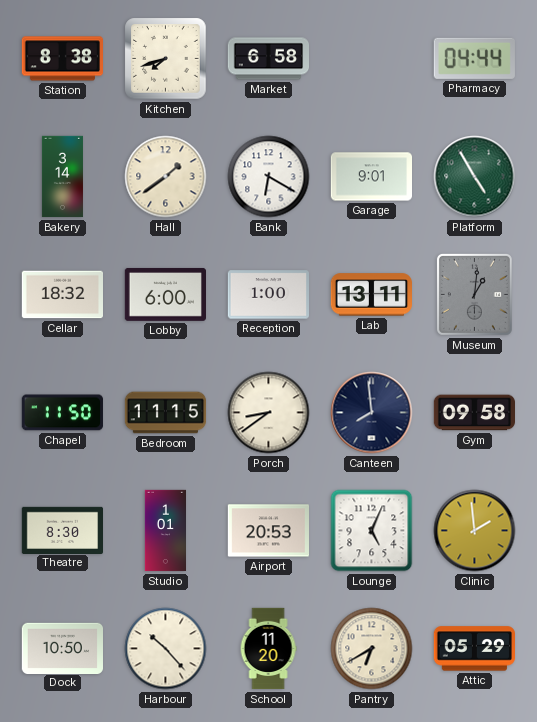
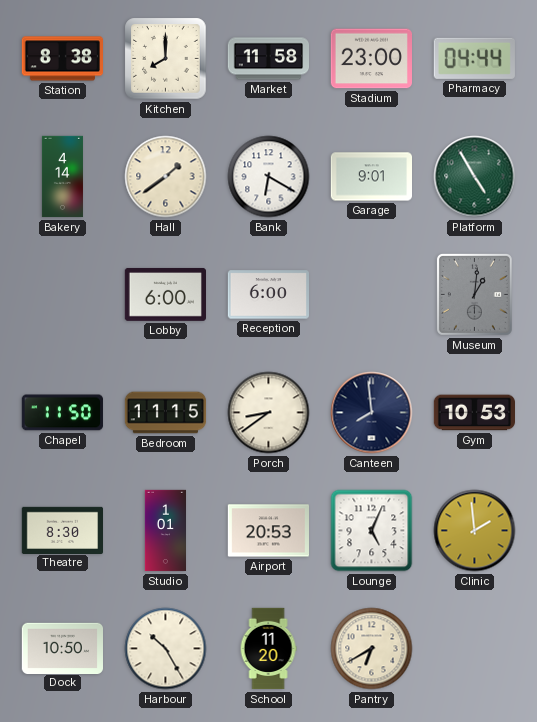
Kitchen: 7:42 -> 8:00 (166, 59)
Market: 6:58 -> 11:58 (268, 59)
Stadium: none -> 23:00 (371, 59)
Bakery: 3:14 -> 4:14 (62, 177)
Cellar: 18:32 -> none (62, 295)
Reception: 1:00 -> 6:00 (268, 295)
Lab: 13:11 -> none (371, 295)
Gym: 09:58 -> 10:53 (474, 413)
Harbour: 10:23 -> 10:25 (166, 649)
Attic: 05:29 -> none (474, 649)
